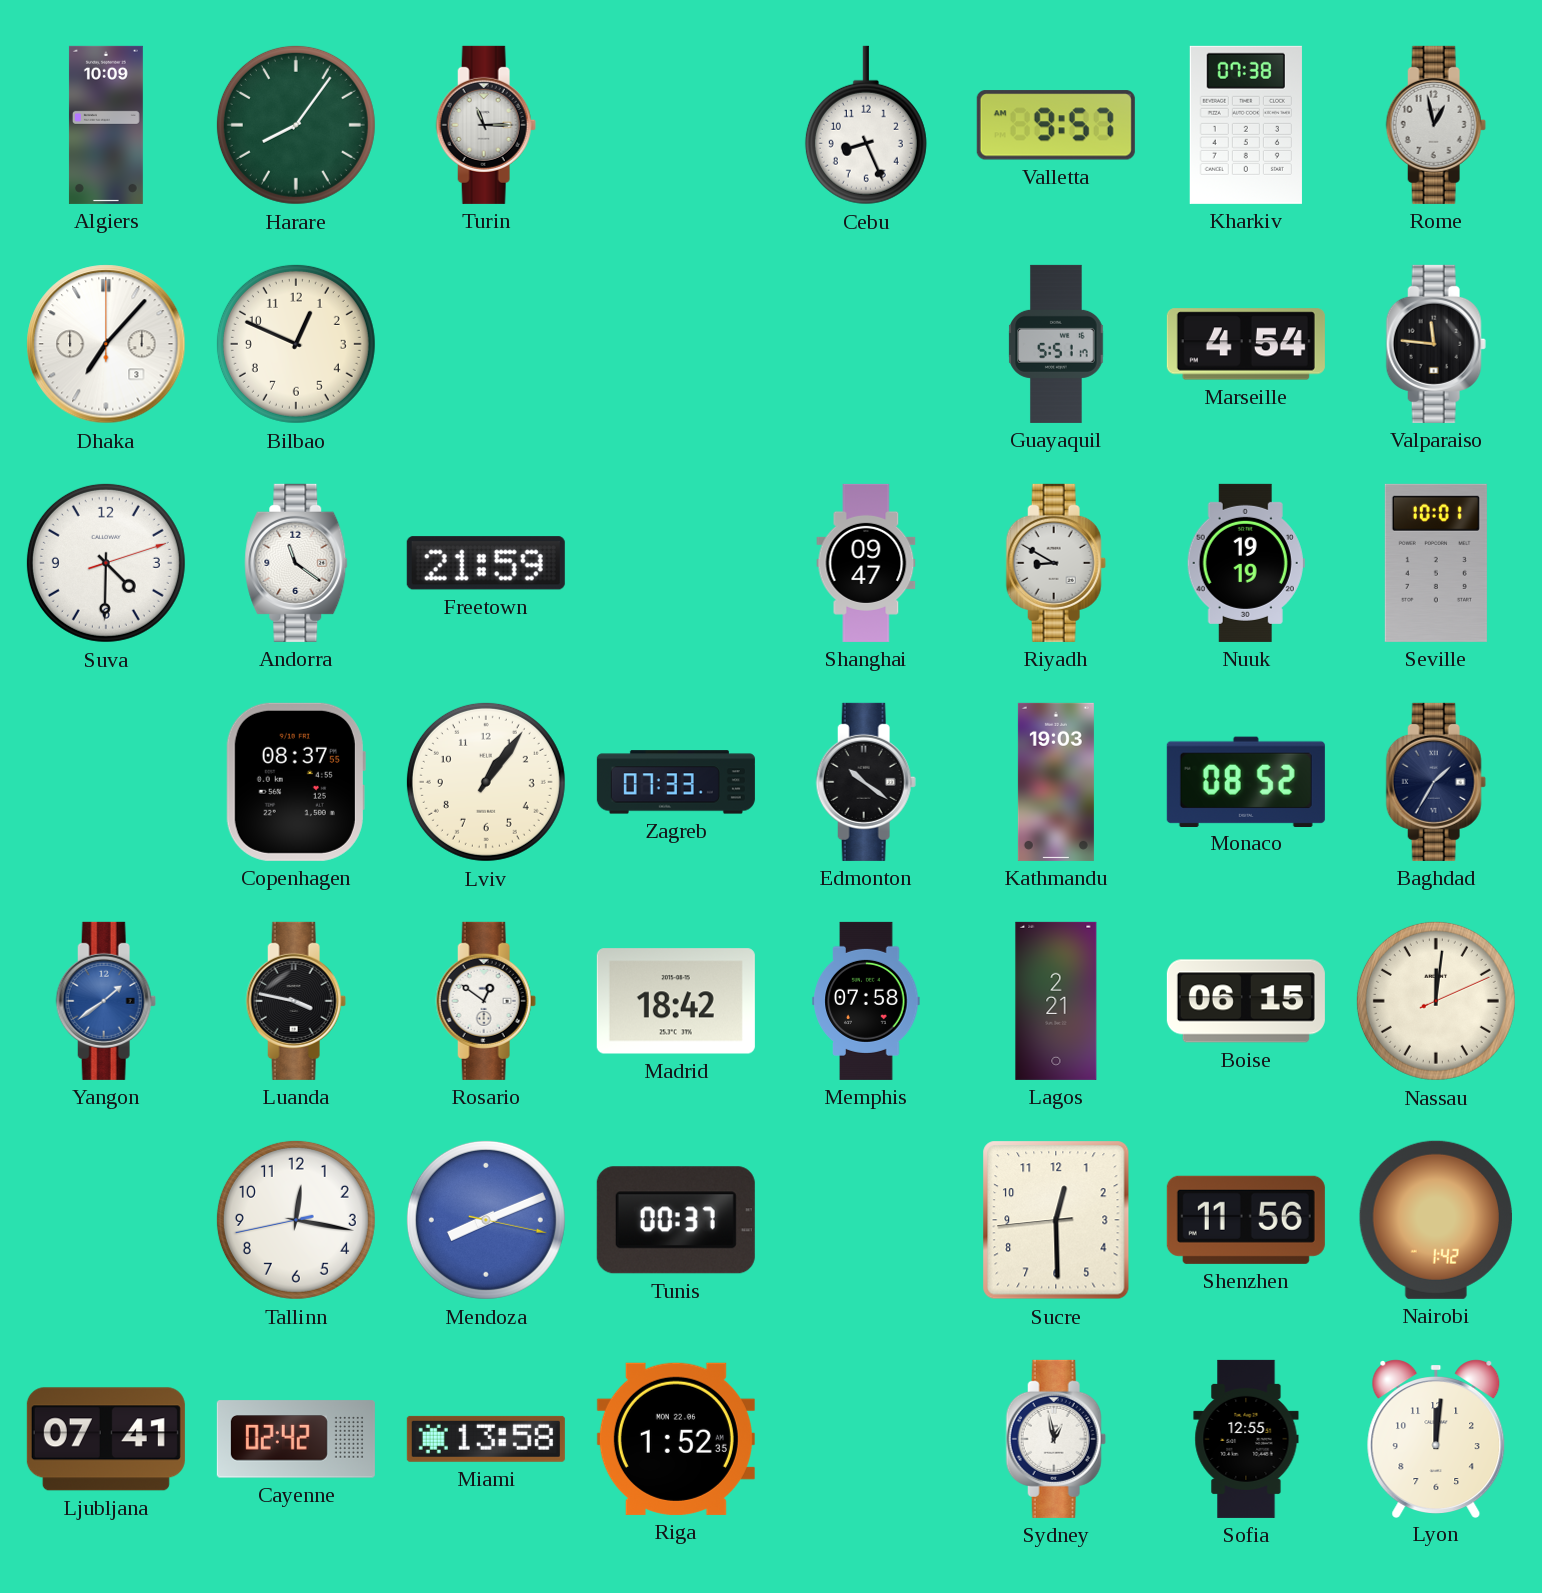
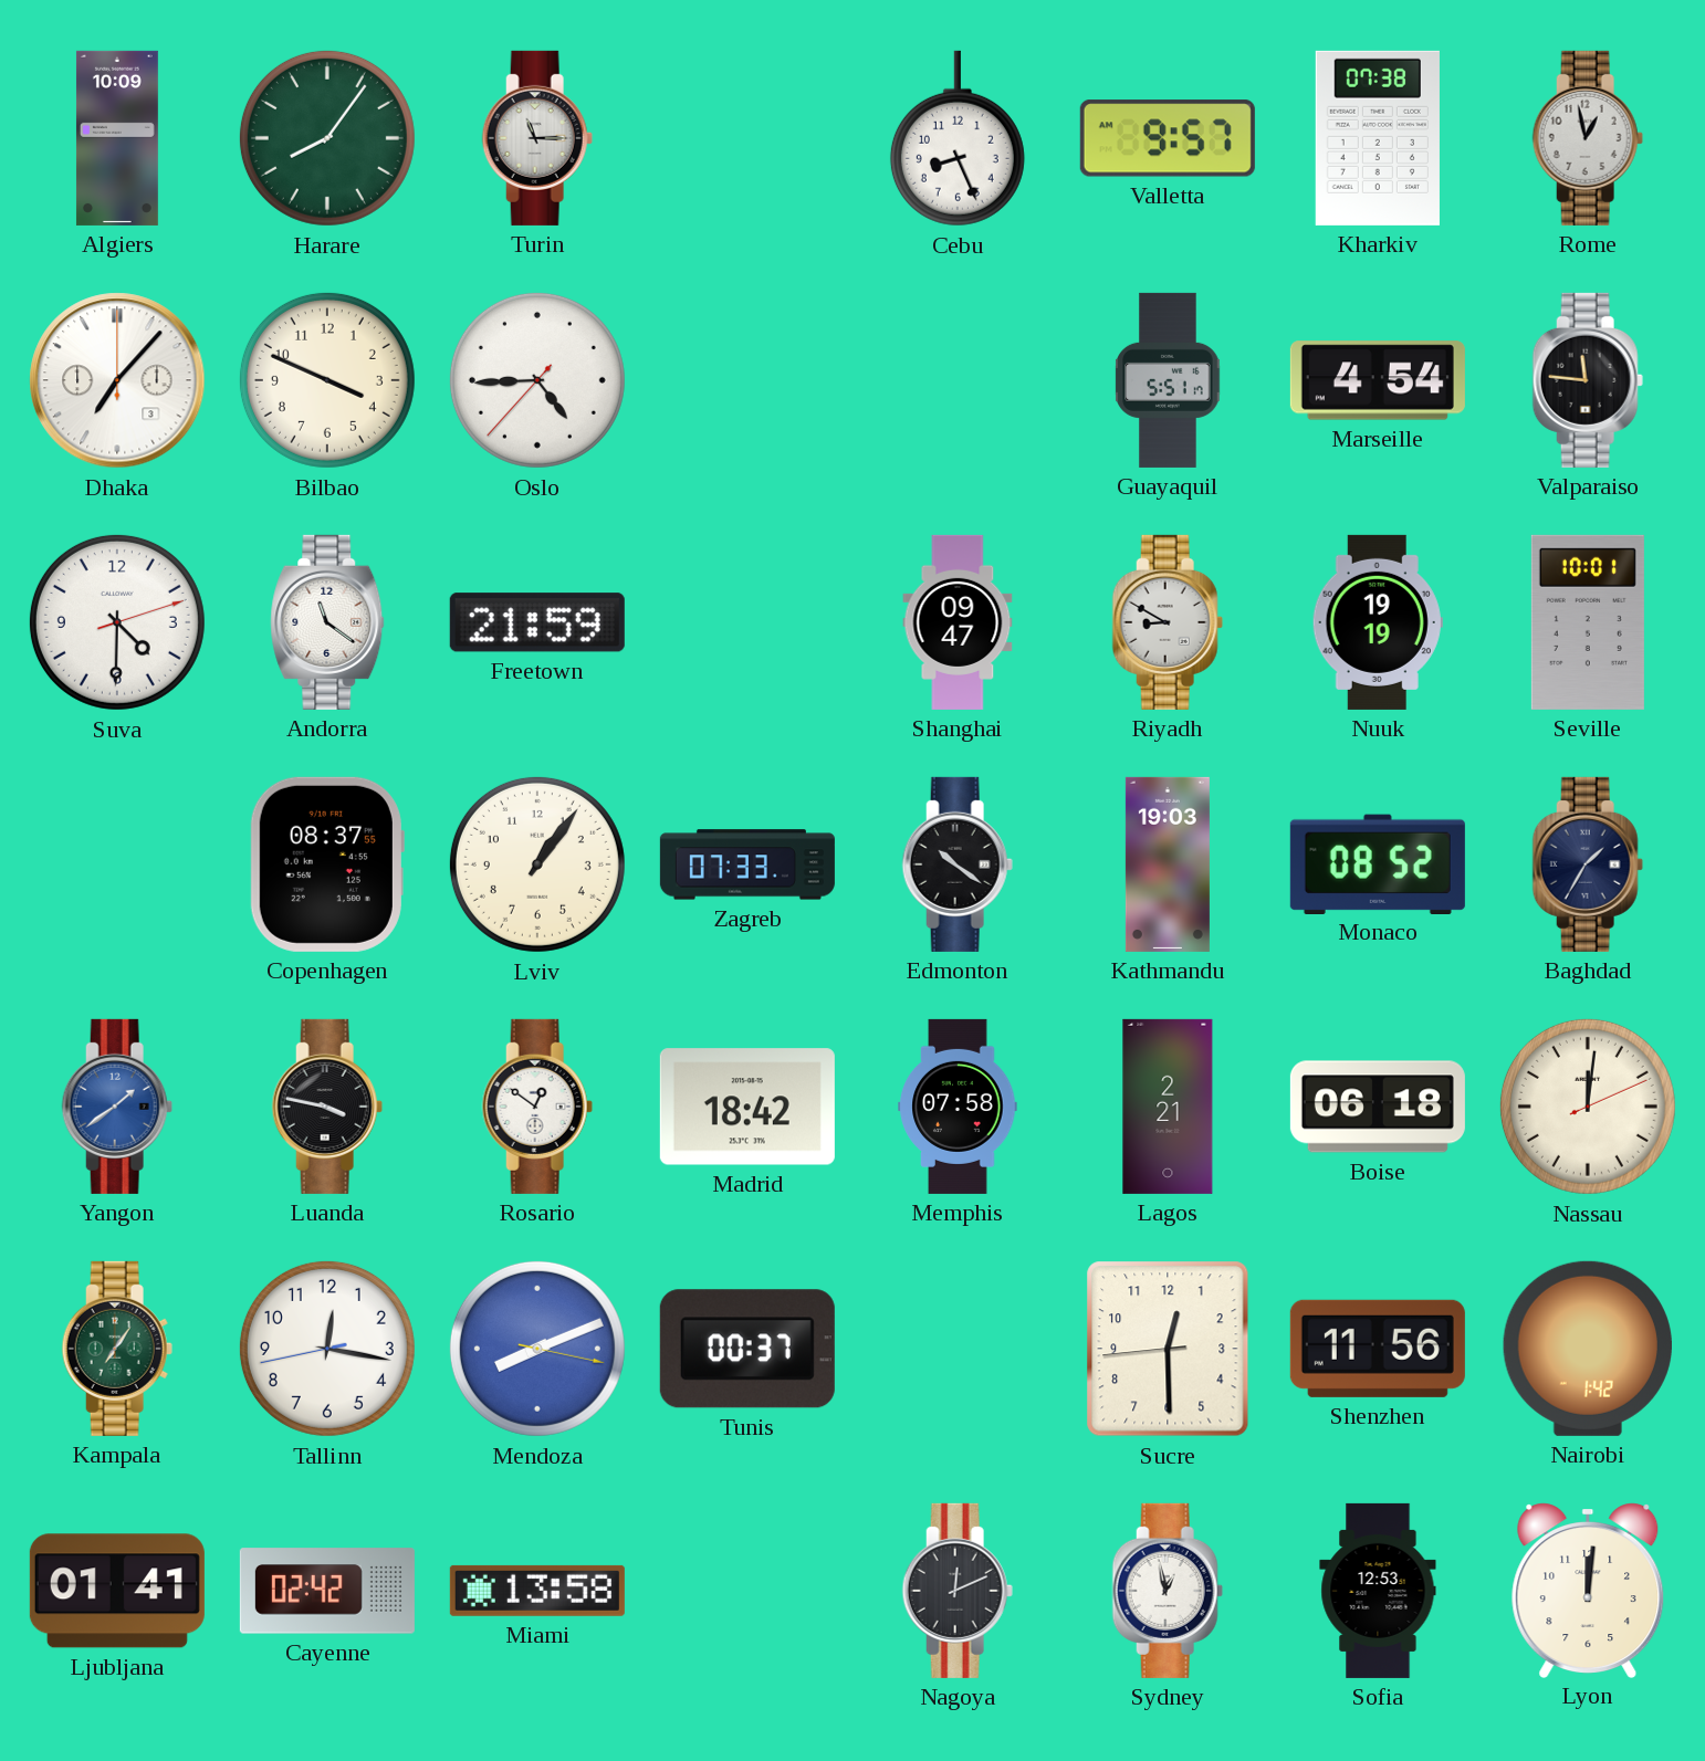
Bilbao: 12:49 -> 3:49 (327, 380)
Oslo: none -> 4:44 (537, 380)
Boise: 06:15 -> 06:18 (1378, 1107)
Kampala: none -> 7:06 (117, 1349)
Ljubljana: 07:41 -> 01:41 (117, 1591)
Riga: 1:52 -> none (676, 1439)
Nagoya: none -> 12:11 (958, 1591)
Sofia: 12:55 -> 12:53 (1378, 1591)
